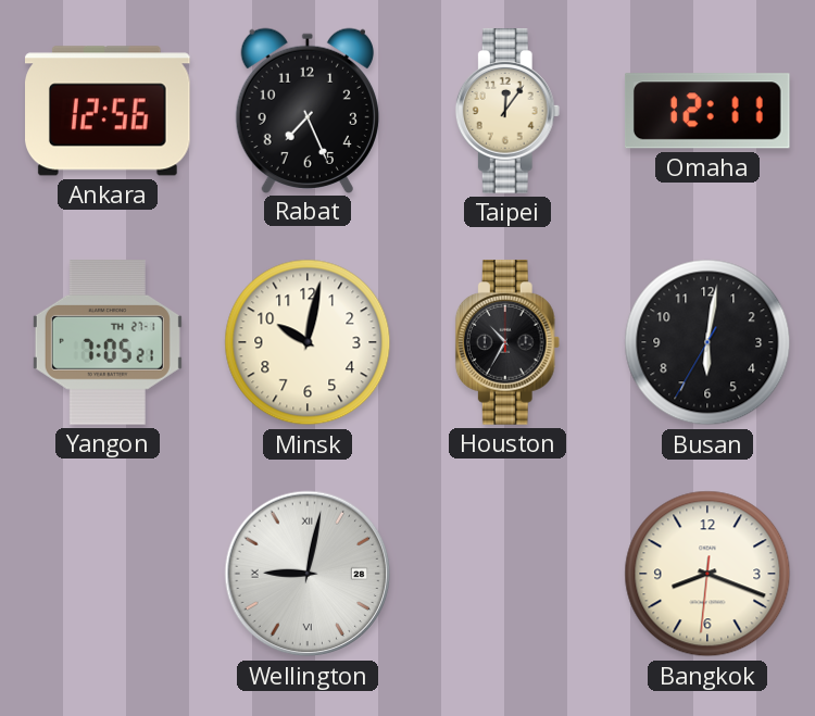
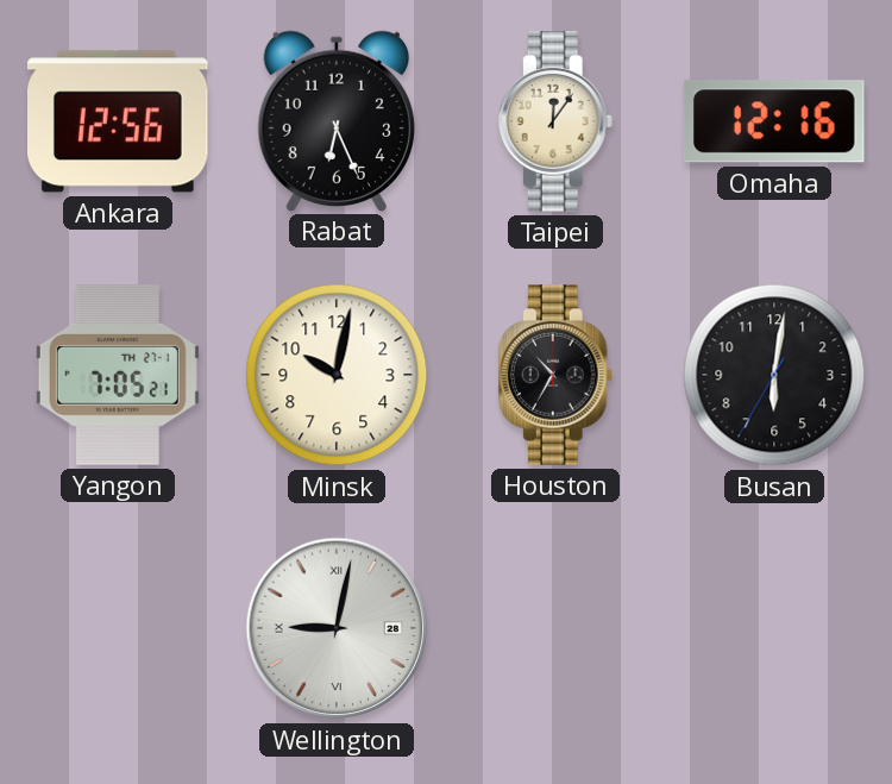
Rabat: 7:26 -> 6:26 (337, 120)
Omaha: 12:11 -> 12:16 (774, 121)
Bangkok: 8:18 -> none (707, 574)
